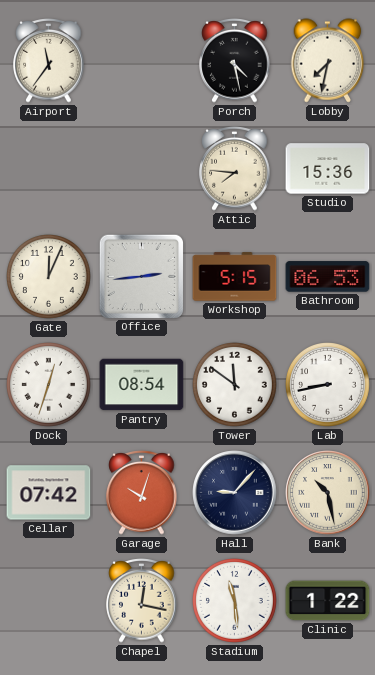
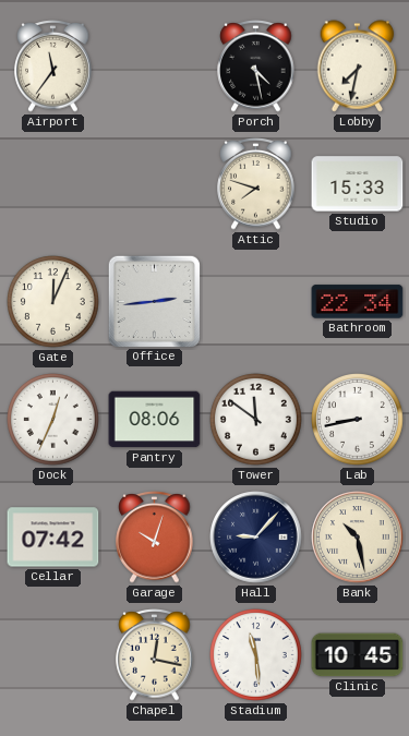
Attic: 7:46 -> 7:48 (256, 184)
Studio: 15:36 -> 15:33 (358, 184)
Workshop: 5:15 -> none (235, 277)
Bathroom: 06:53 -> 22:34 (358, 302)
Dock: 12:33 -> 12:34 (53, 420)
Pantry: 08:54 -> 08:06 (155, 420)
Clinic: 1:22 -> 10:45 (358, 655)
